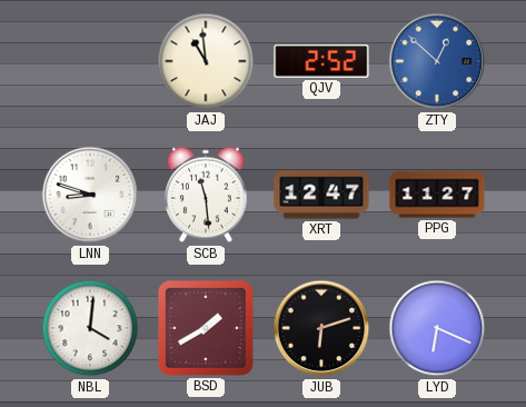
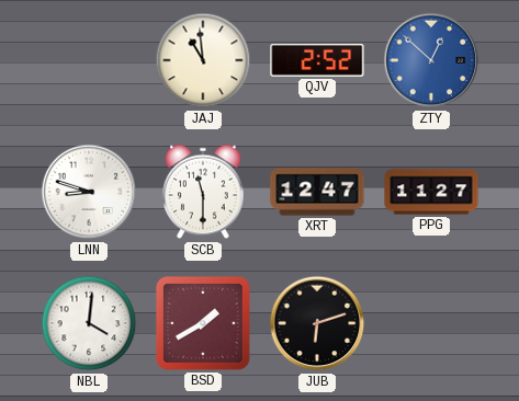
SCB: 11:29 -> 11:30 (203, 192)
LYD: 6:19 -> none (437, 328)
